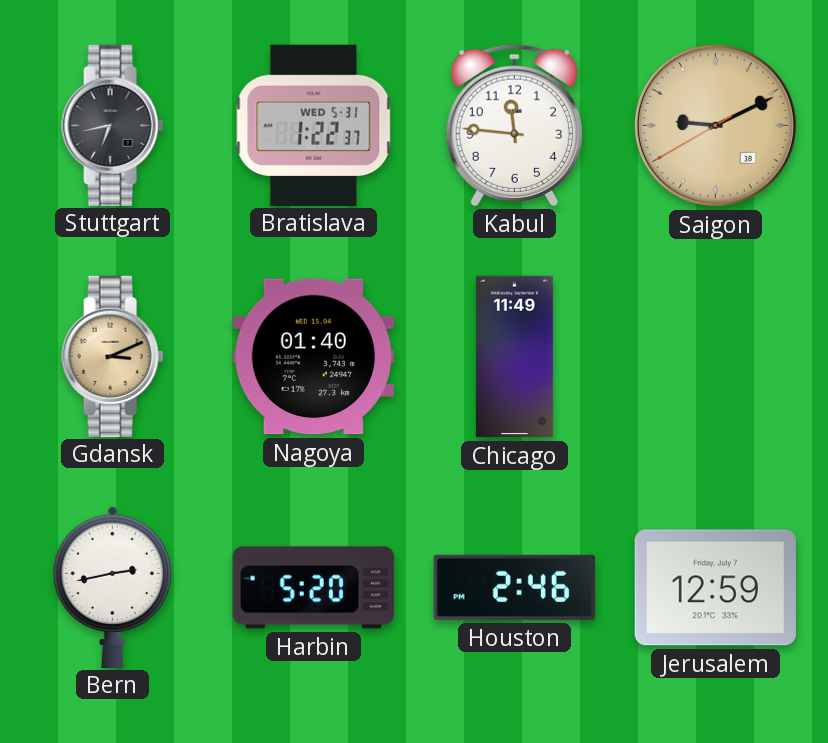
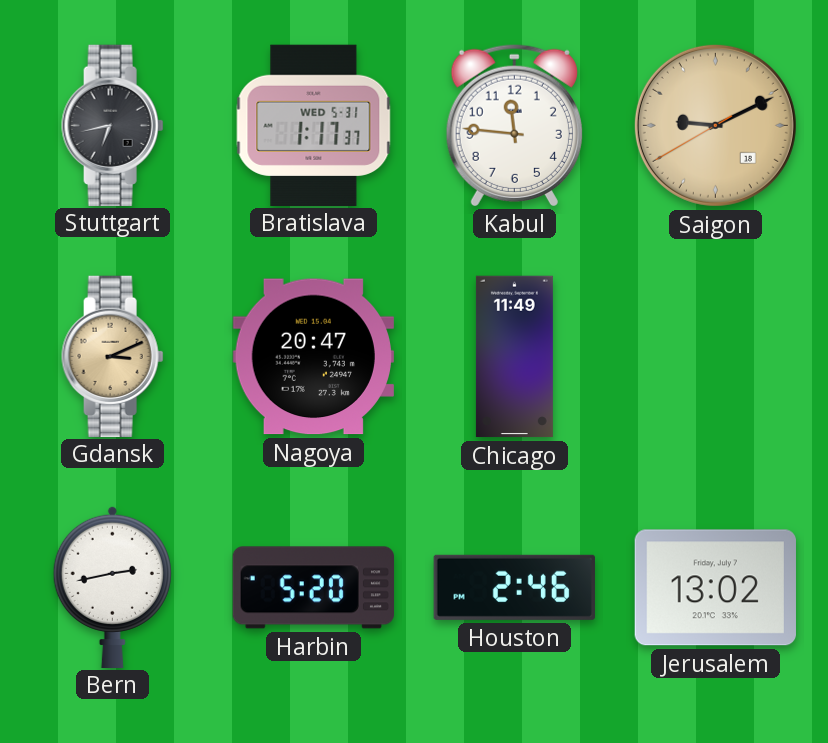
Bratislava: 1:22 -> 1:17 (314, 125)
Nagoya: 01:40 -> 20:47 (313, 357)
Jerusalem: 12:59 -> 13:02 (715, 588)
